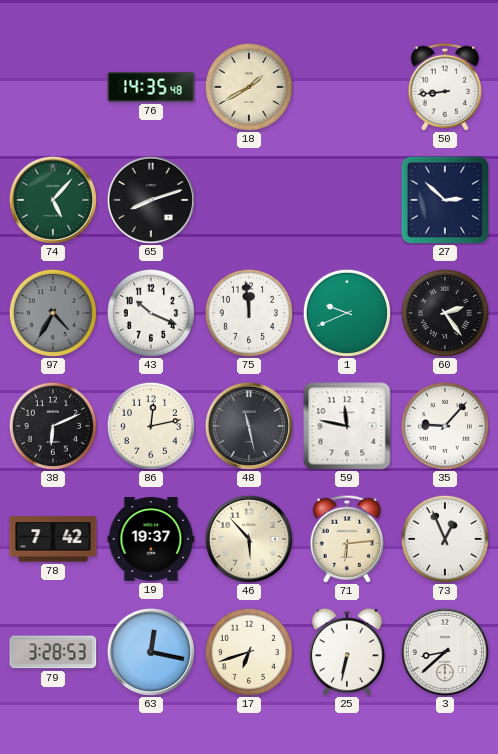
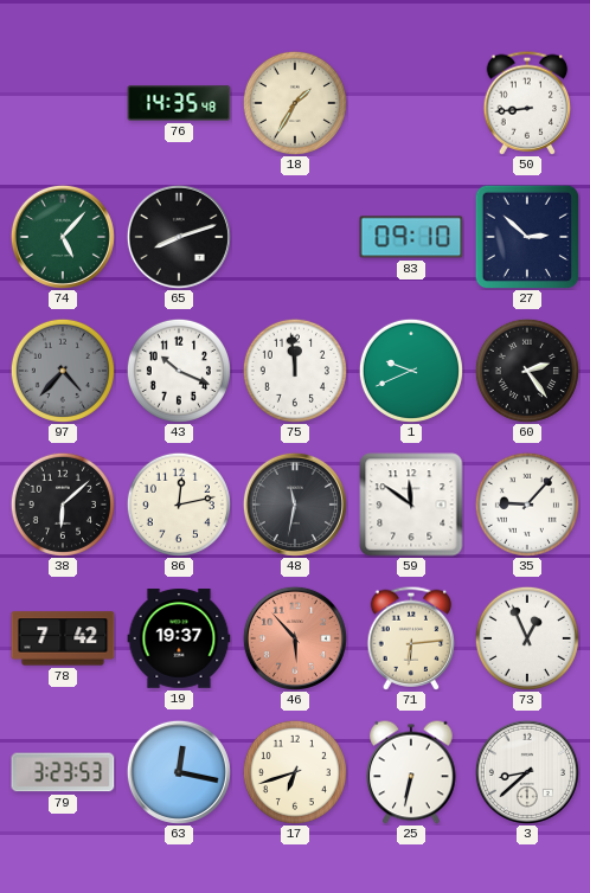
18: 1:40 -> 1:35 (295, 103)
83: none -> 09:10 (411, 237)
97: 4:35 -> 4:37 (63, 371)
38: 6:11 -> 6:08 (63, 505)
48: 11:28 -> 11:32 (295, 505)
59: 11:47 -> 11:51 (411, 505)
46 dial: cream -> salmon (295, 638)
79: 3:28 -> 3:23 (63, 772)
